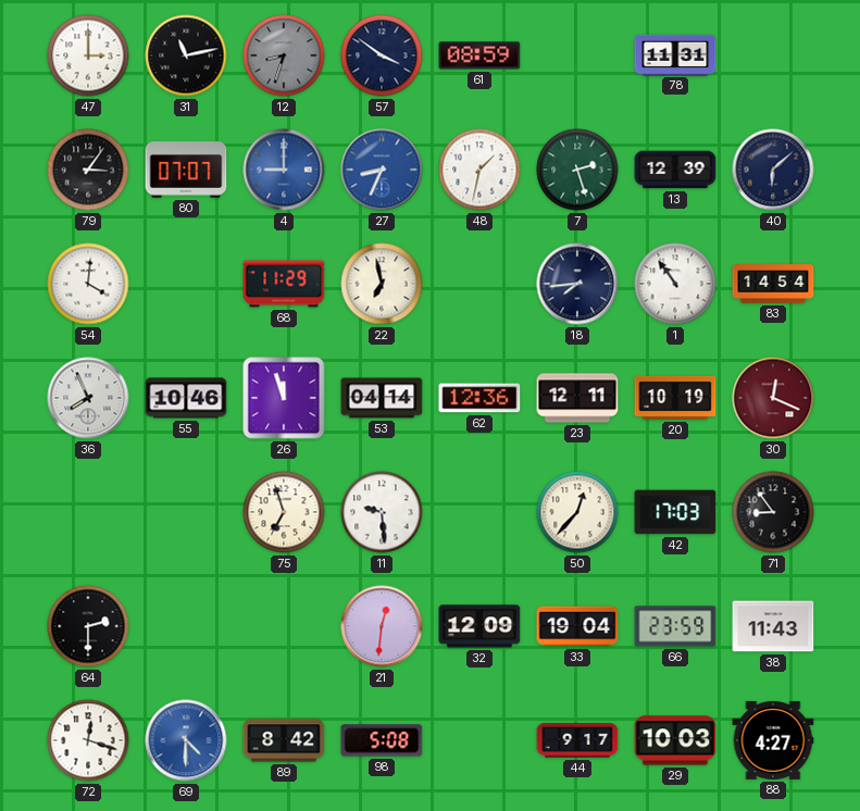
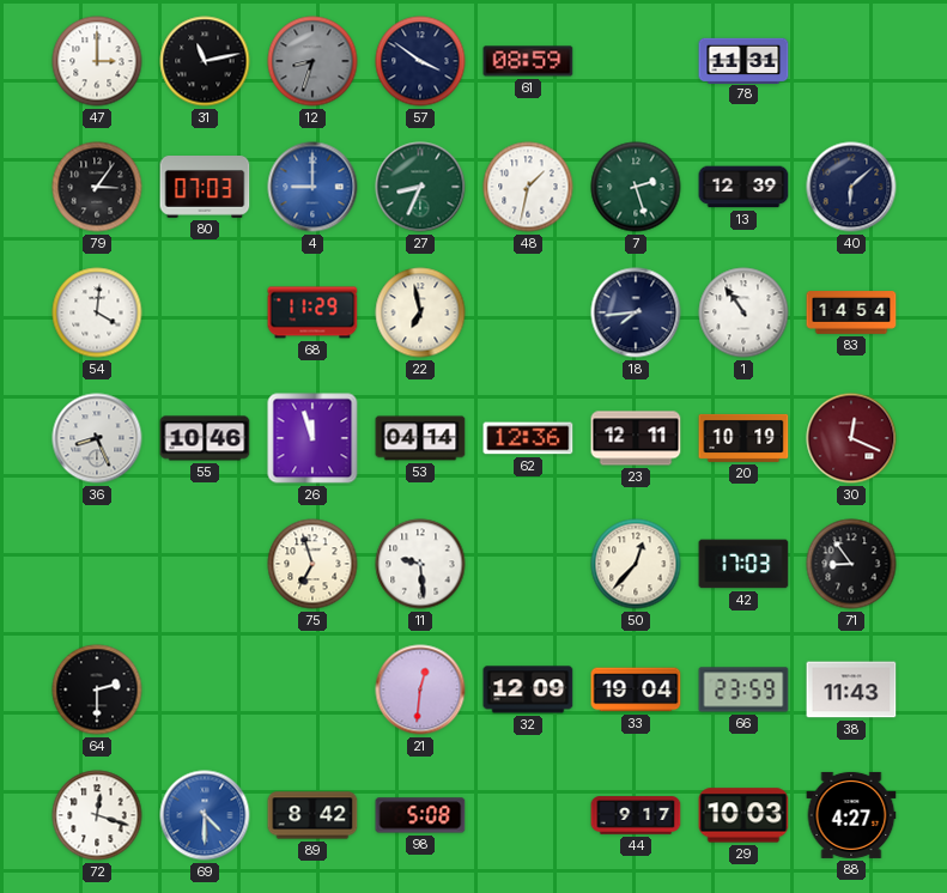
80: 07:07 -> 07:03 (205, 188)
27 dial: blue -> green (420, 187)
36: 7:56 -> 8:26 (97, 438)
